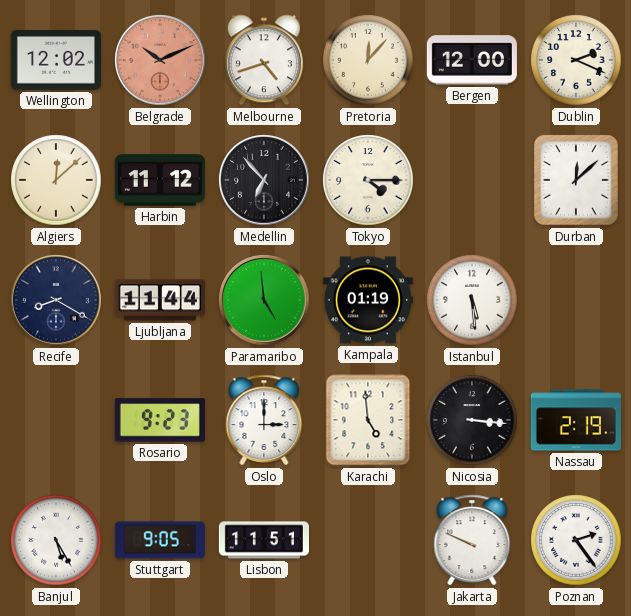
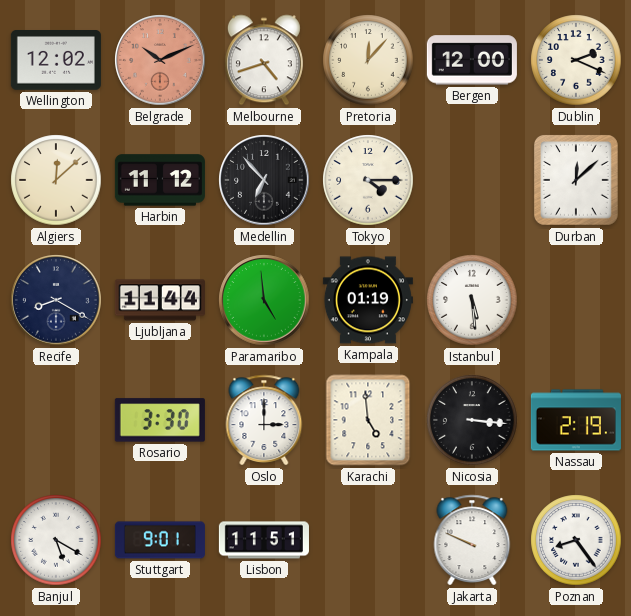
Rosario: 9:23 -> 3:30 (160, 420)
Banjul: 5:25 -> 5:20 (56, 540)
Stuttgart: 9:05 -> 9:01 (160, 540)
Poznan: 2:24 -> 8:24 (576, 540)
